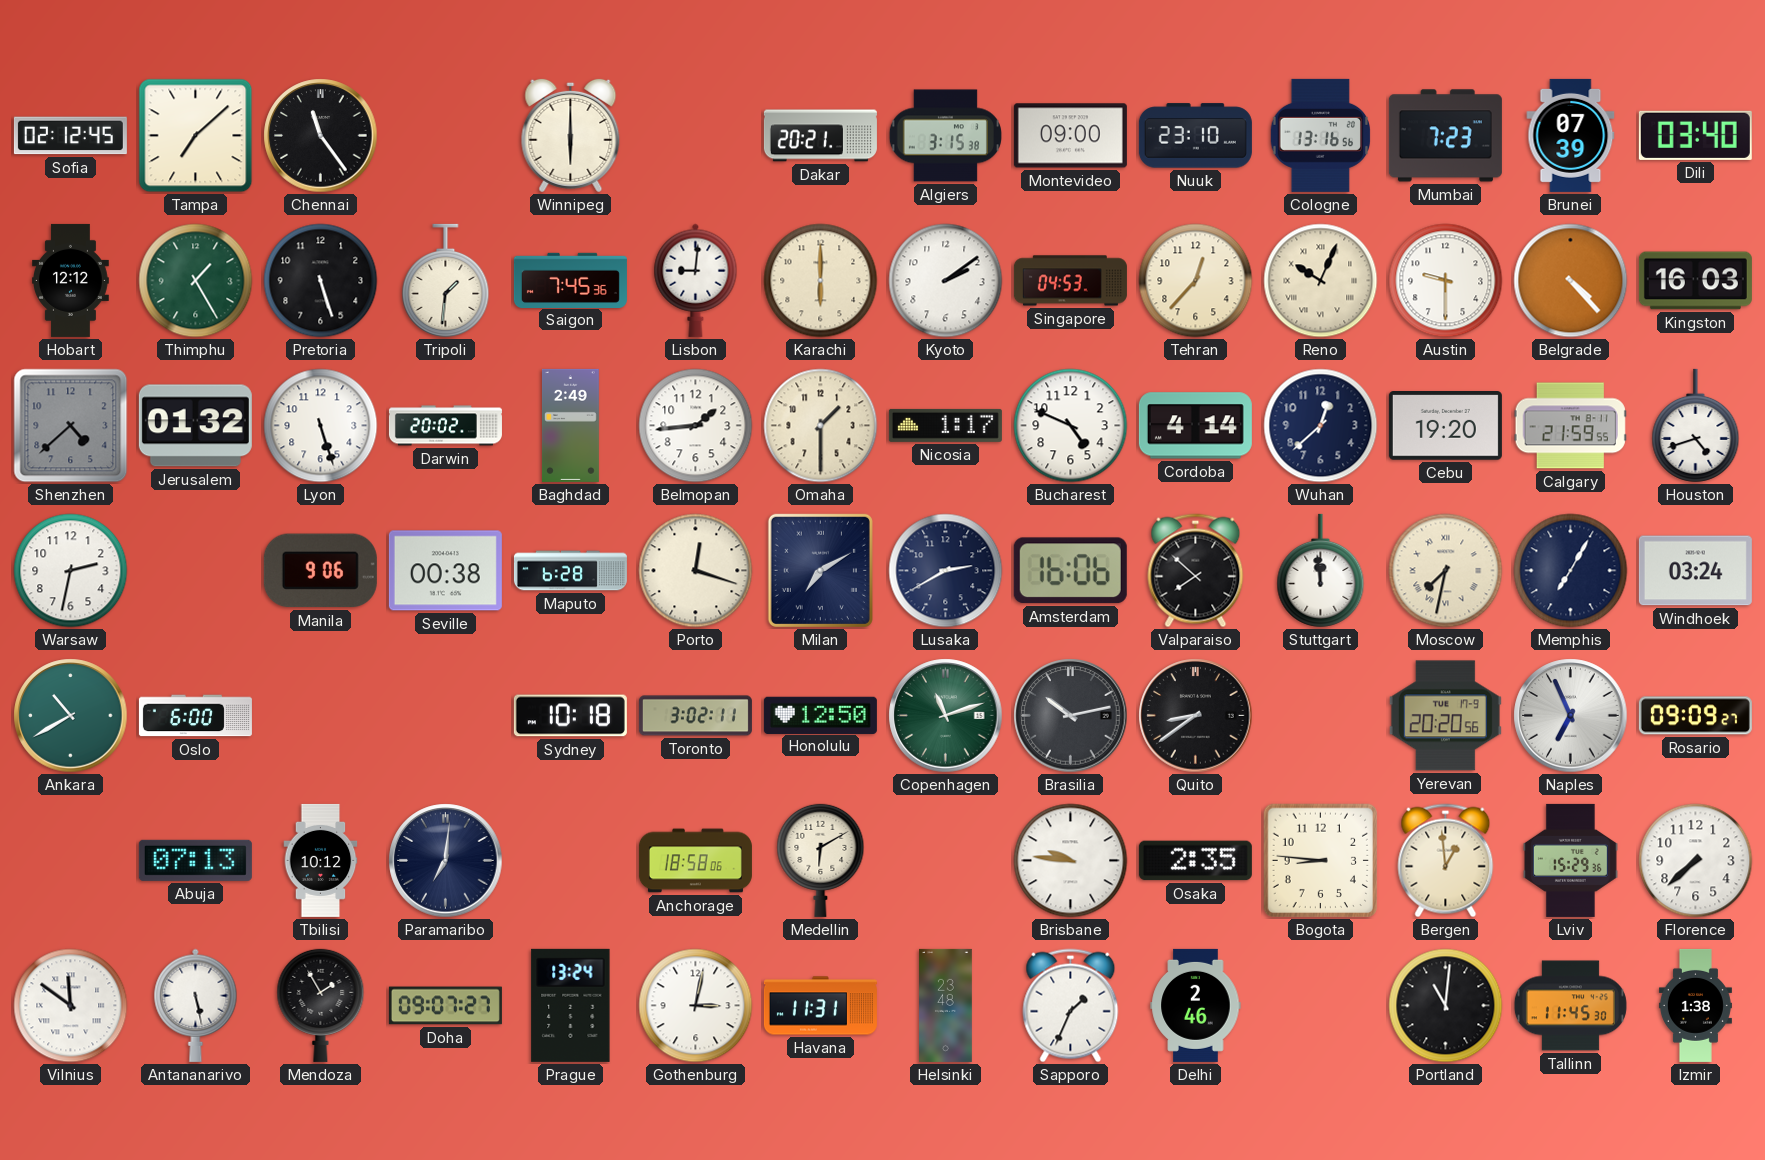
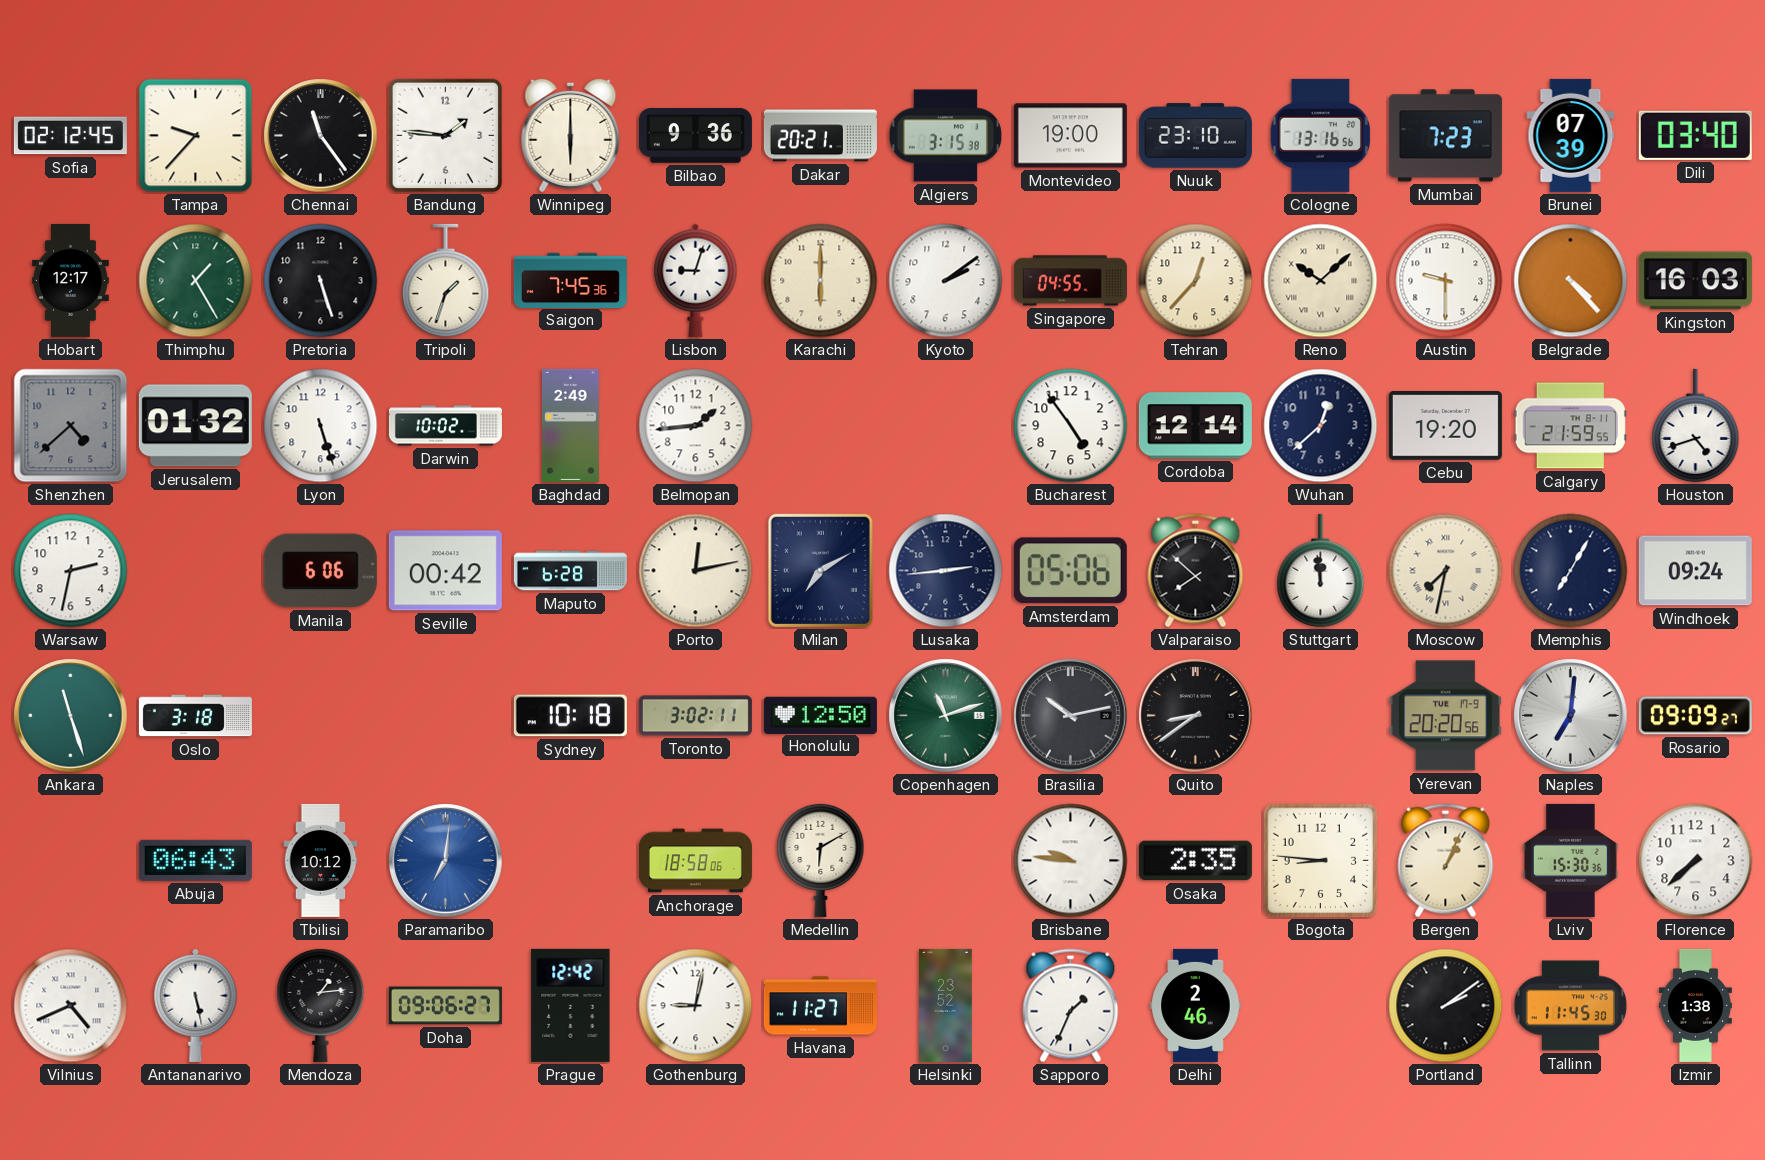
Tampa: 7:08 -> 9:37 (196, 136)
Bandung: none -> 1:46 (446, 136)
Bilbao: none -> 9:36 (695, 136)
Montevideo: 09:00 -> 19:00 (1070, 136)
Hobart: 12:12 -> 12:17 (71, 280)
Tripoli: 1:31 -> 1:33 (446, 280)
Lisbon: 9:01 -> 9:03 (696, 280)
Singapore: 04:53 -> 04:55 (1070, 281)
Reno: 10:04 -> 10:08 (1321, 281)
Darwin: 20:02 -> 10:02 (445, 426)
Omaha: 1:30 -> none (821, 426)
Nicosia: 1:17 -> none (945, 425)
Bucharest: 4:49 -> 4:54 (1071, 426)
Cordoba: 4:14 -> 12:14 (1195, 426)
Manila: 9:06 -> 6:06 (320, 571)
Seville: 00:38 -> 00:42 (445, 571)
Porto: 12:18 -> 12:13 (696, 571)
Lusaka: 2:40 -> 2:44 (946, 571)
Amsterdam: 16:06 -> 05:06 (1070, 571)
Windhoek: 03:24 -> 09:24 (1695, 571)
Ankara: 10:40 -> 11:27 (71, 716)
Oslo: 6:00 -> 3:18 (195, 716)
Naples: 6:56 -> 7:01 (1571, 716)
Abuja: 07:13 -> 06:43 (195, 860)
Paramaribo dial: navy -> blue (446, 861)
Bergen: 12:59 -> 1:04 (1446, 861)
Lviv: 15:29 -> 15:30 (1570, 860)
Vilnius: 11:51 -> 4:41 (71, 1006)
Mendoza: 1:55 -> 1:14 (321, 1005)
Doha: 09:07 -> 09:06 (445, 1006)
Prague: 13:24 -> 12:42 (571, 1005)
Gothenburg: 3:02 -> 9:02 (696, 1006)
Havana: 11:31 -> 11:27 (820, 1006)
Helsinki: 23:48 -> 23:52 (946, 1005)
Portland: 11:01 -> 2:09 (1446, 1006)
